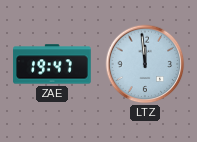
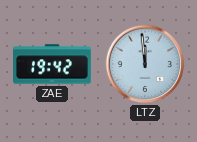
ZAE: 19:47 -> 19:42 (52, 64)
